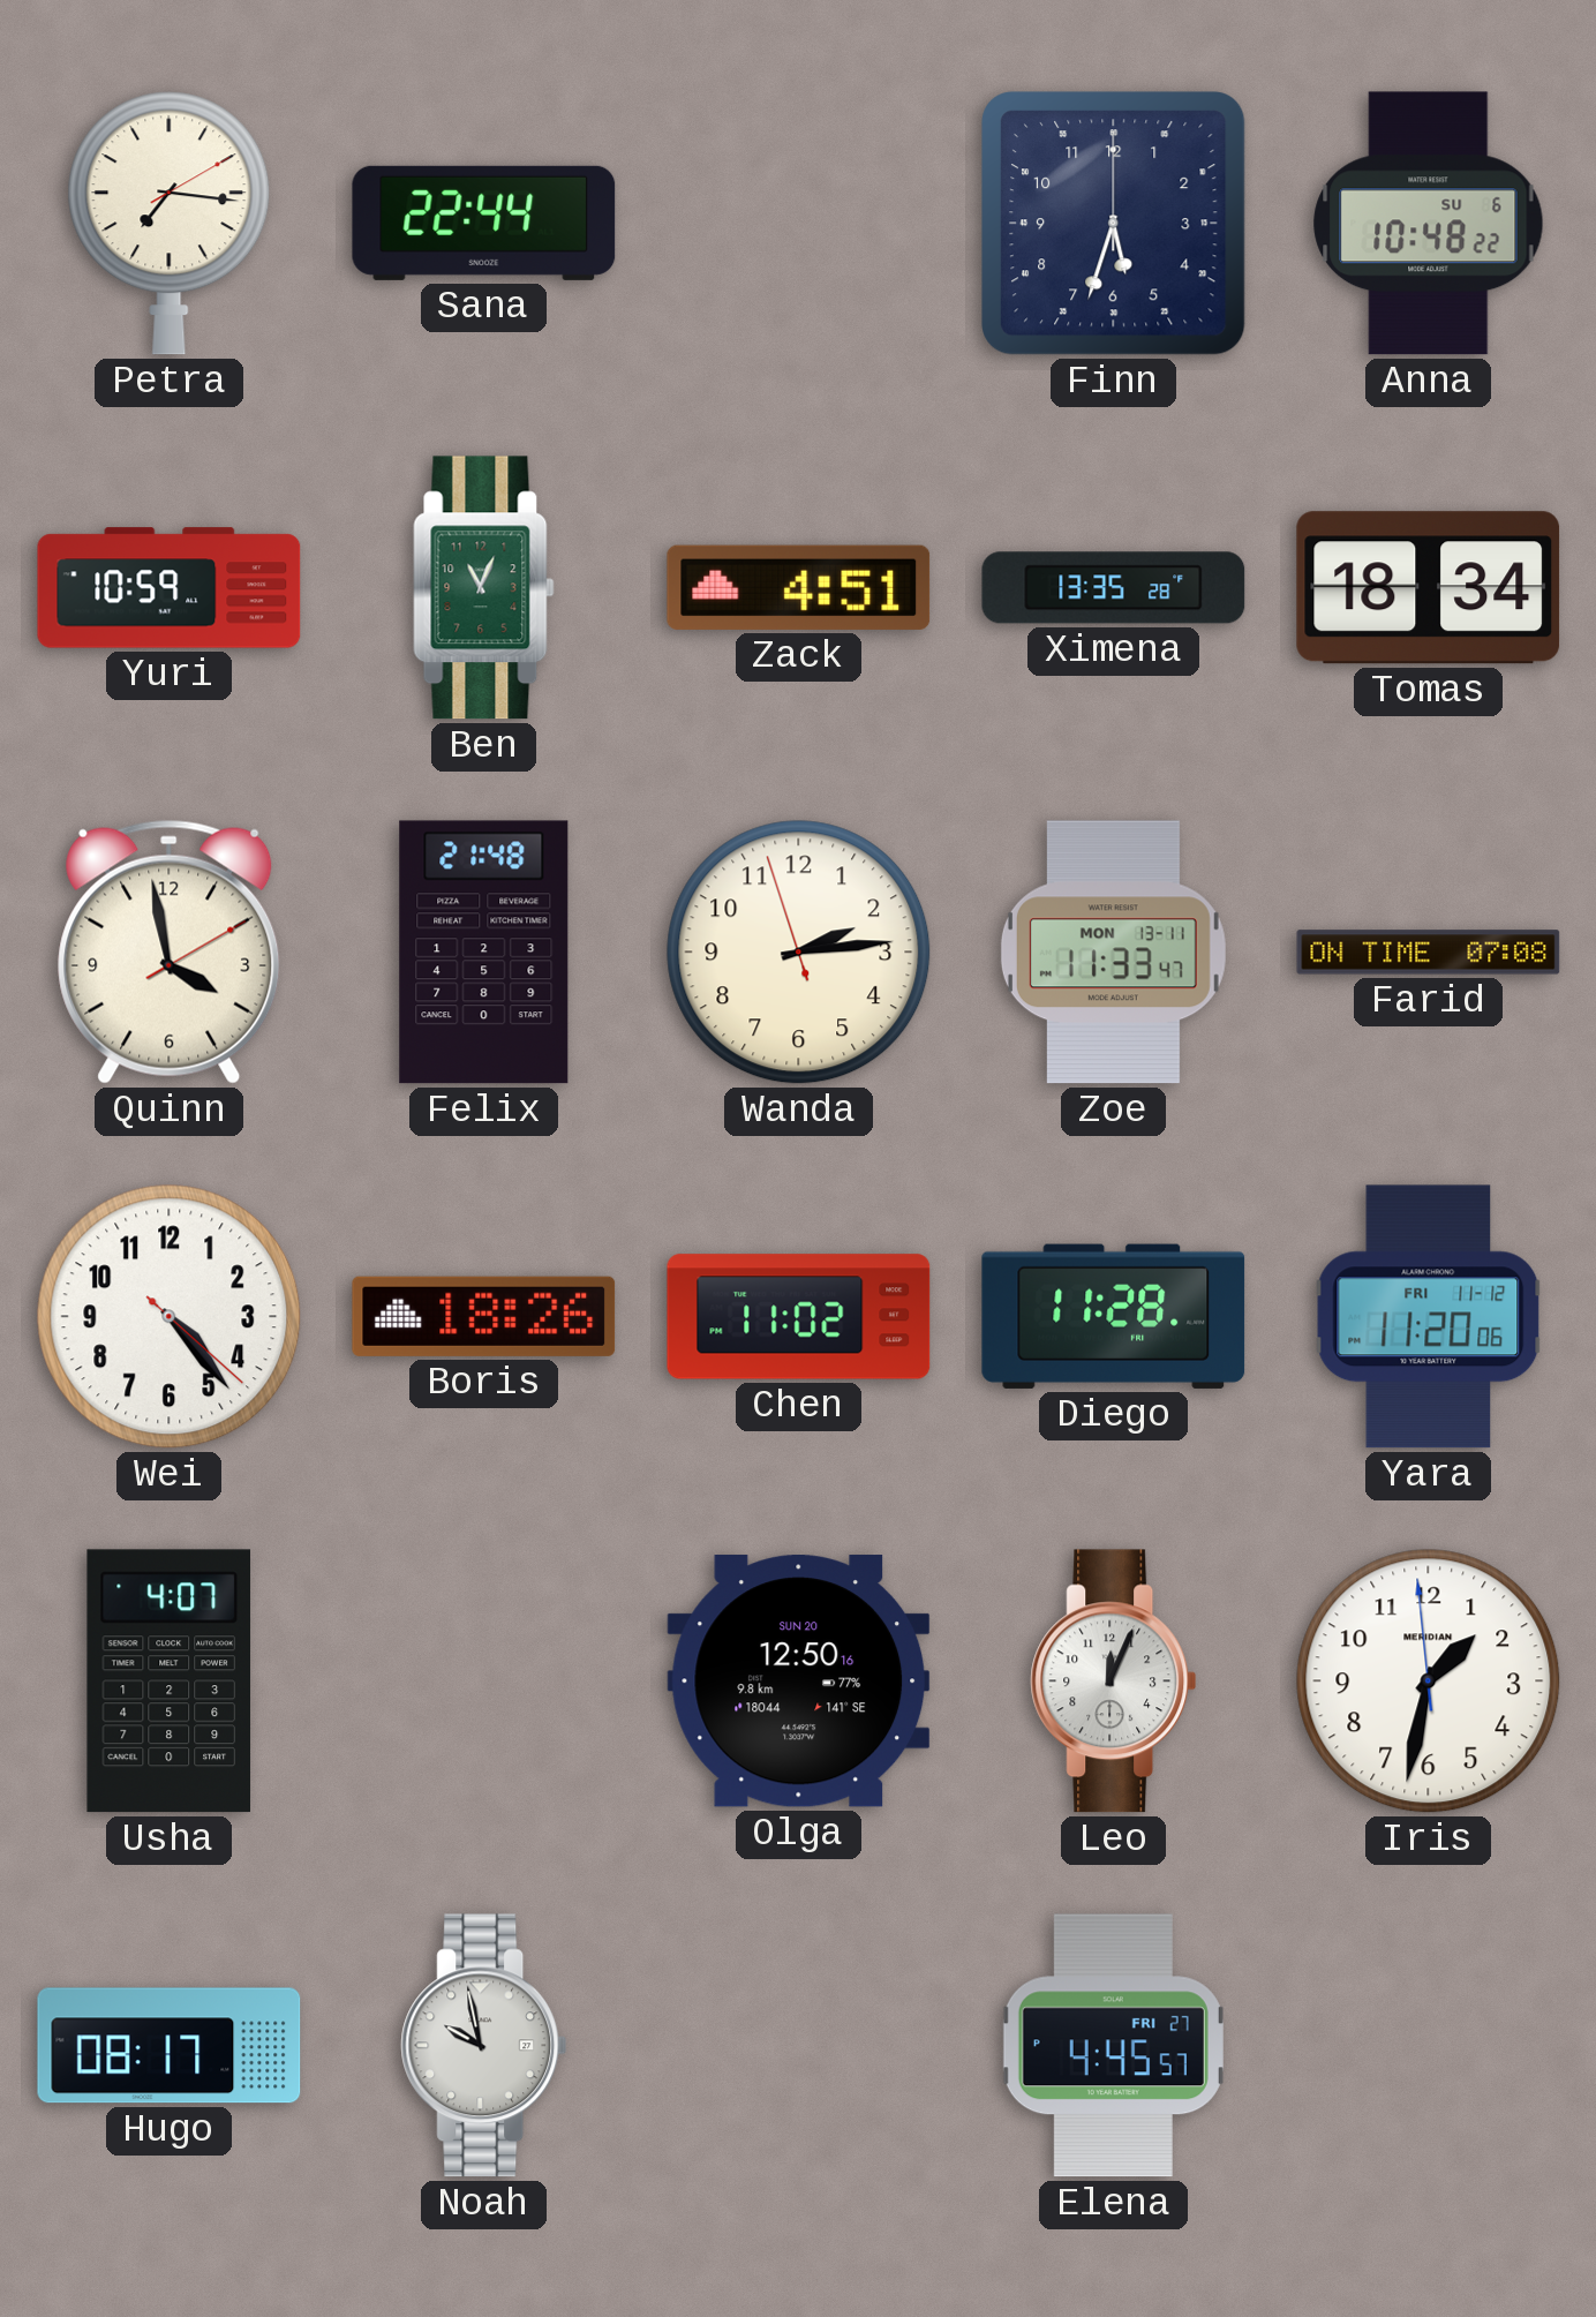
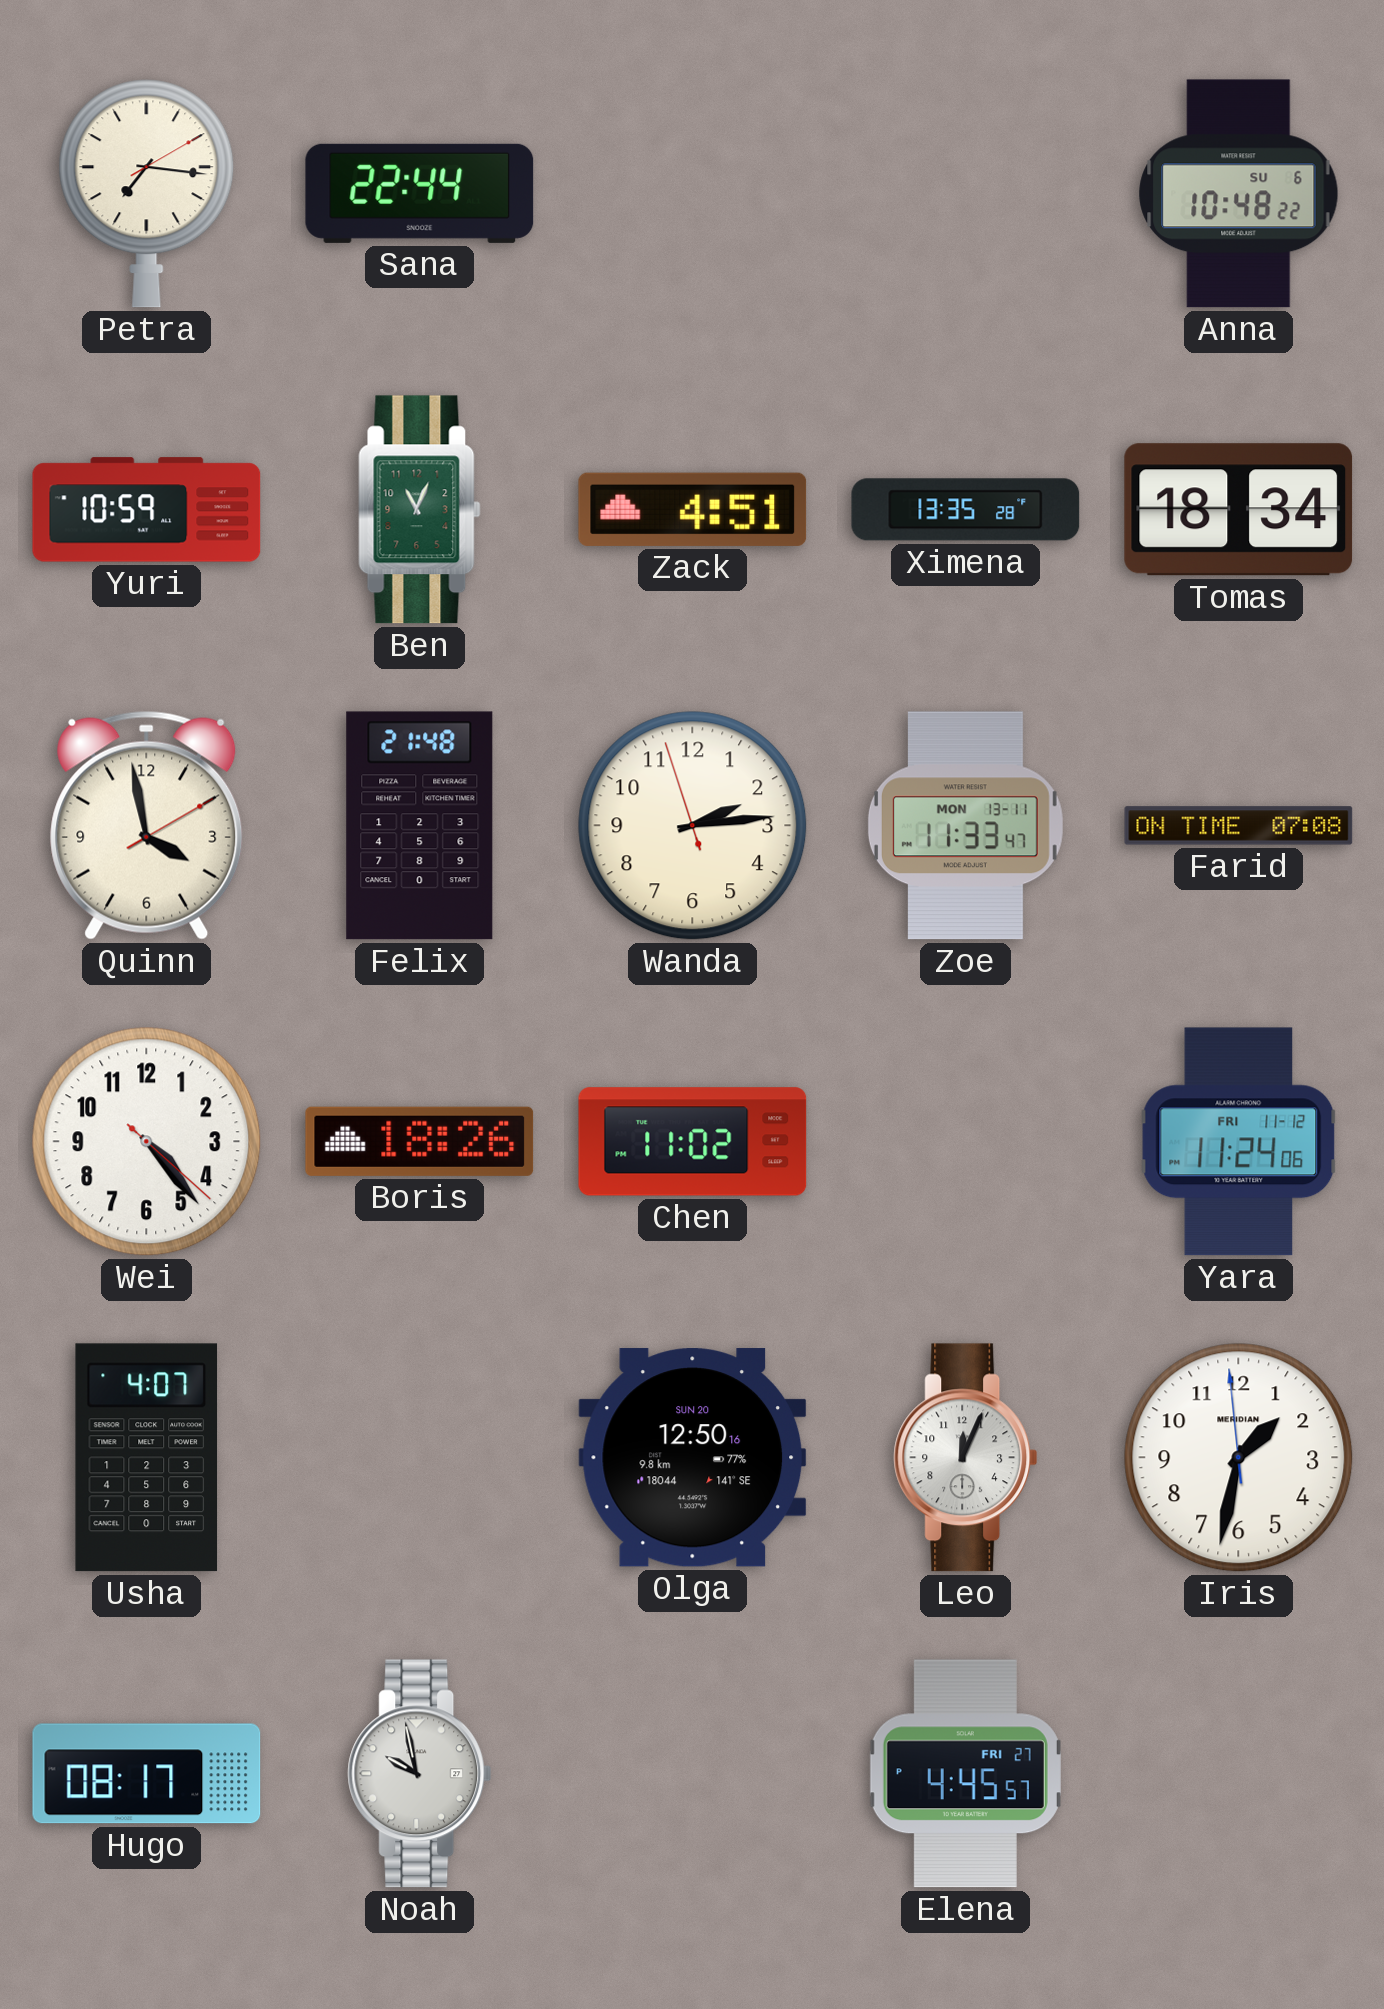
Finn: 5:33 -> none (1114, 224)
Diego: 11:28 -> none (1114, 1316)
Yara: 11:20 -> 11:24 (1239, 1142)
